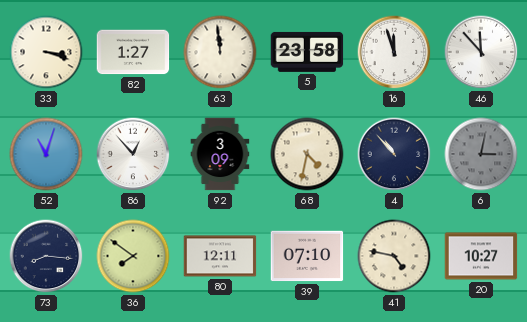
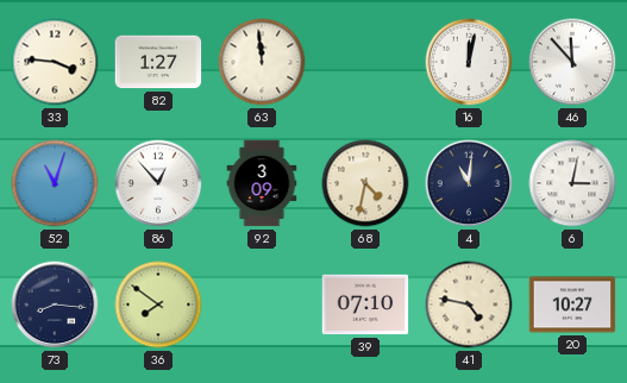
33: 3:18 -> 3:46 (55, 62)
5: 23:58 -> none (307, 52)
16: 11:57 -> 12:02 (469, 62)
4: 10:53 -> 11:01 (469, 183)
6 dial: grey -> white (572, 183)
80: 12:11 -> none (220, 256)
